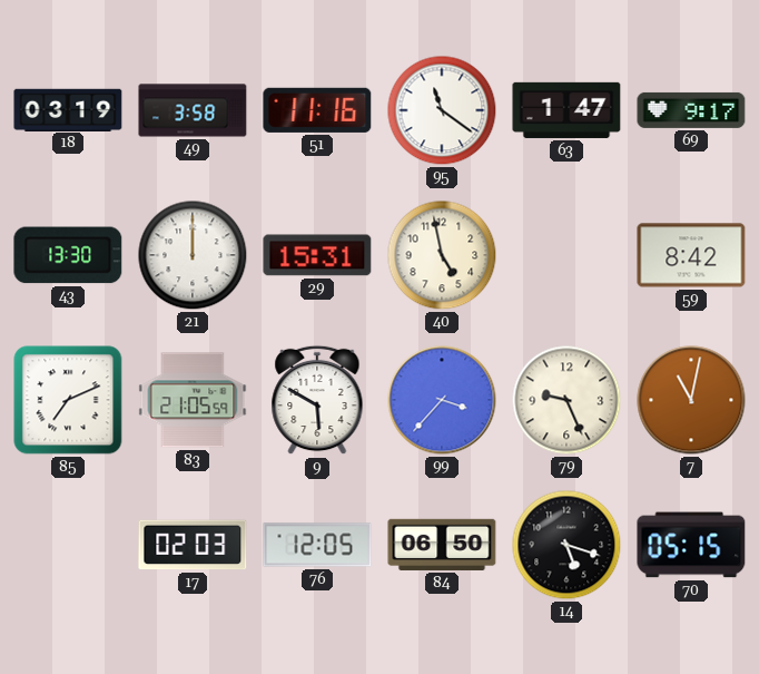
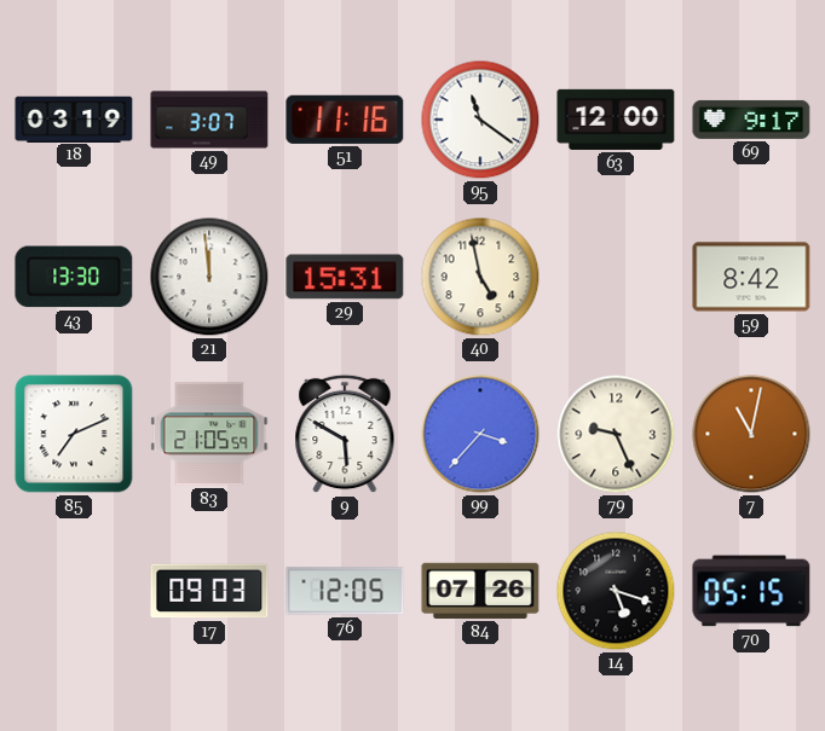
49: 3:58 -> 3:07 (209, 120)
63: 1:47 -> 12:00 (616, 120)
21: 12:00 -> 11:59 (209, 277)
17: 02:03 -> 09:03 (209, 591)
84: 06:50 -> 07:26 (480, 591)
